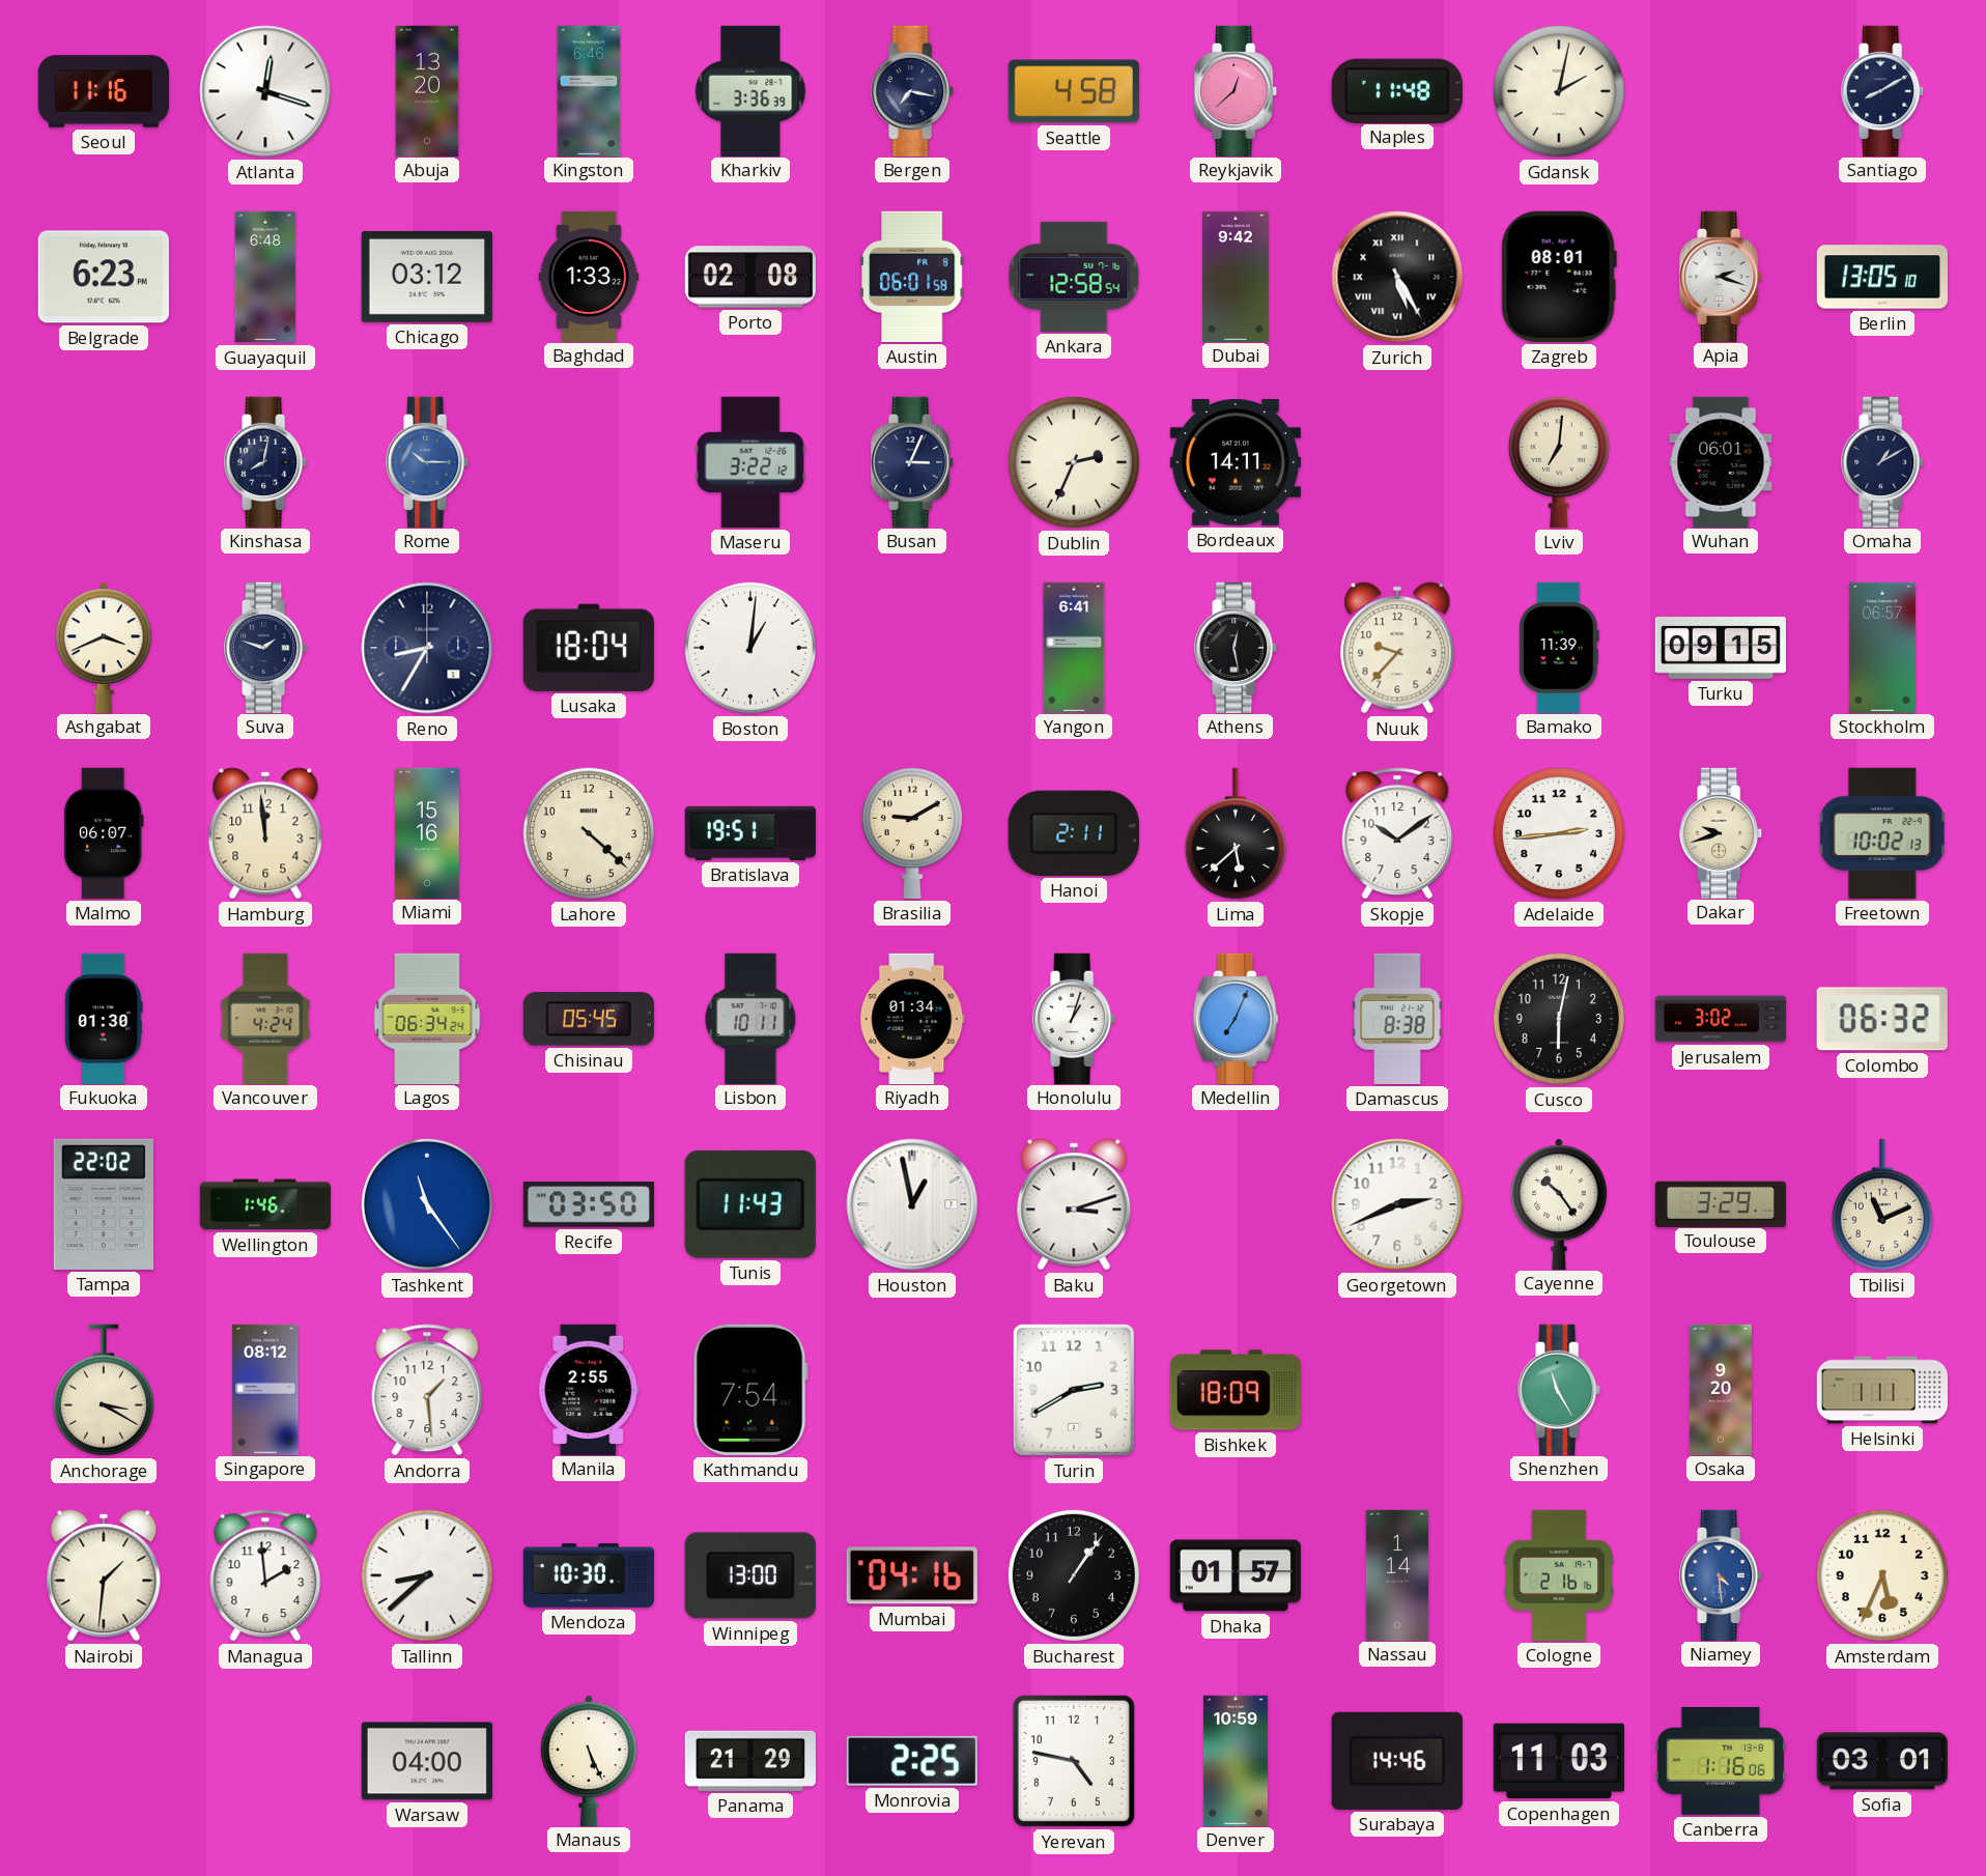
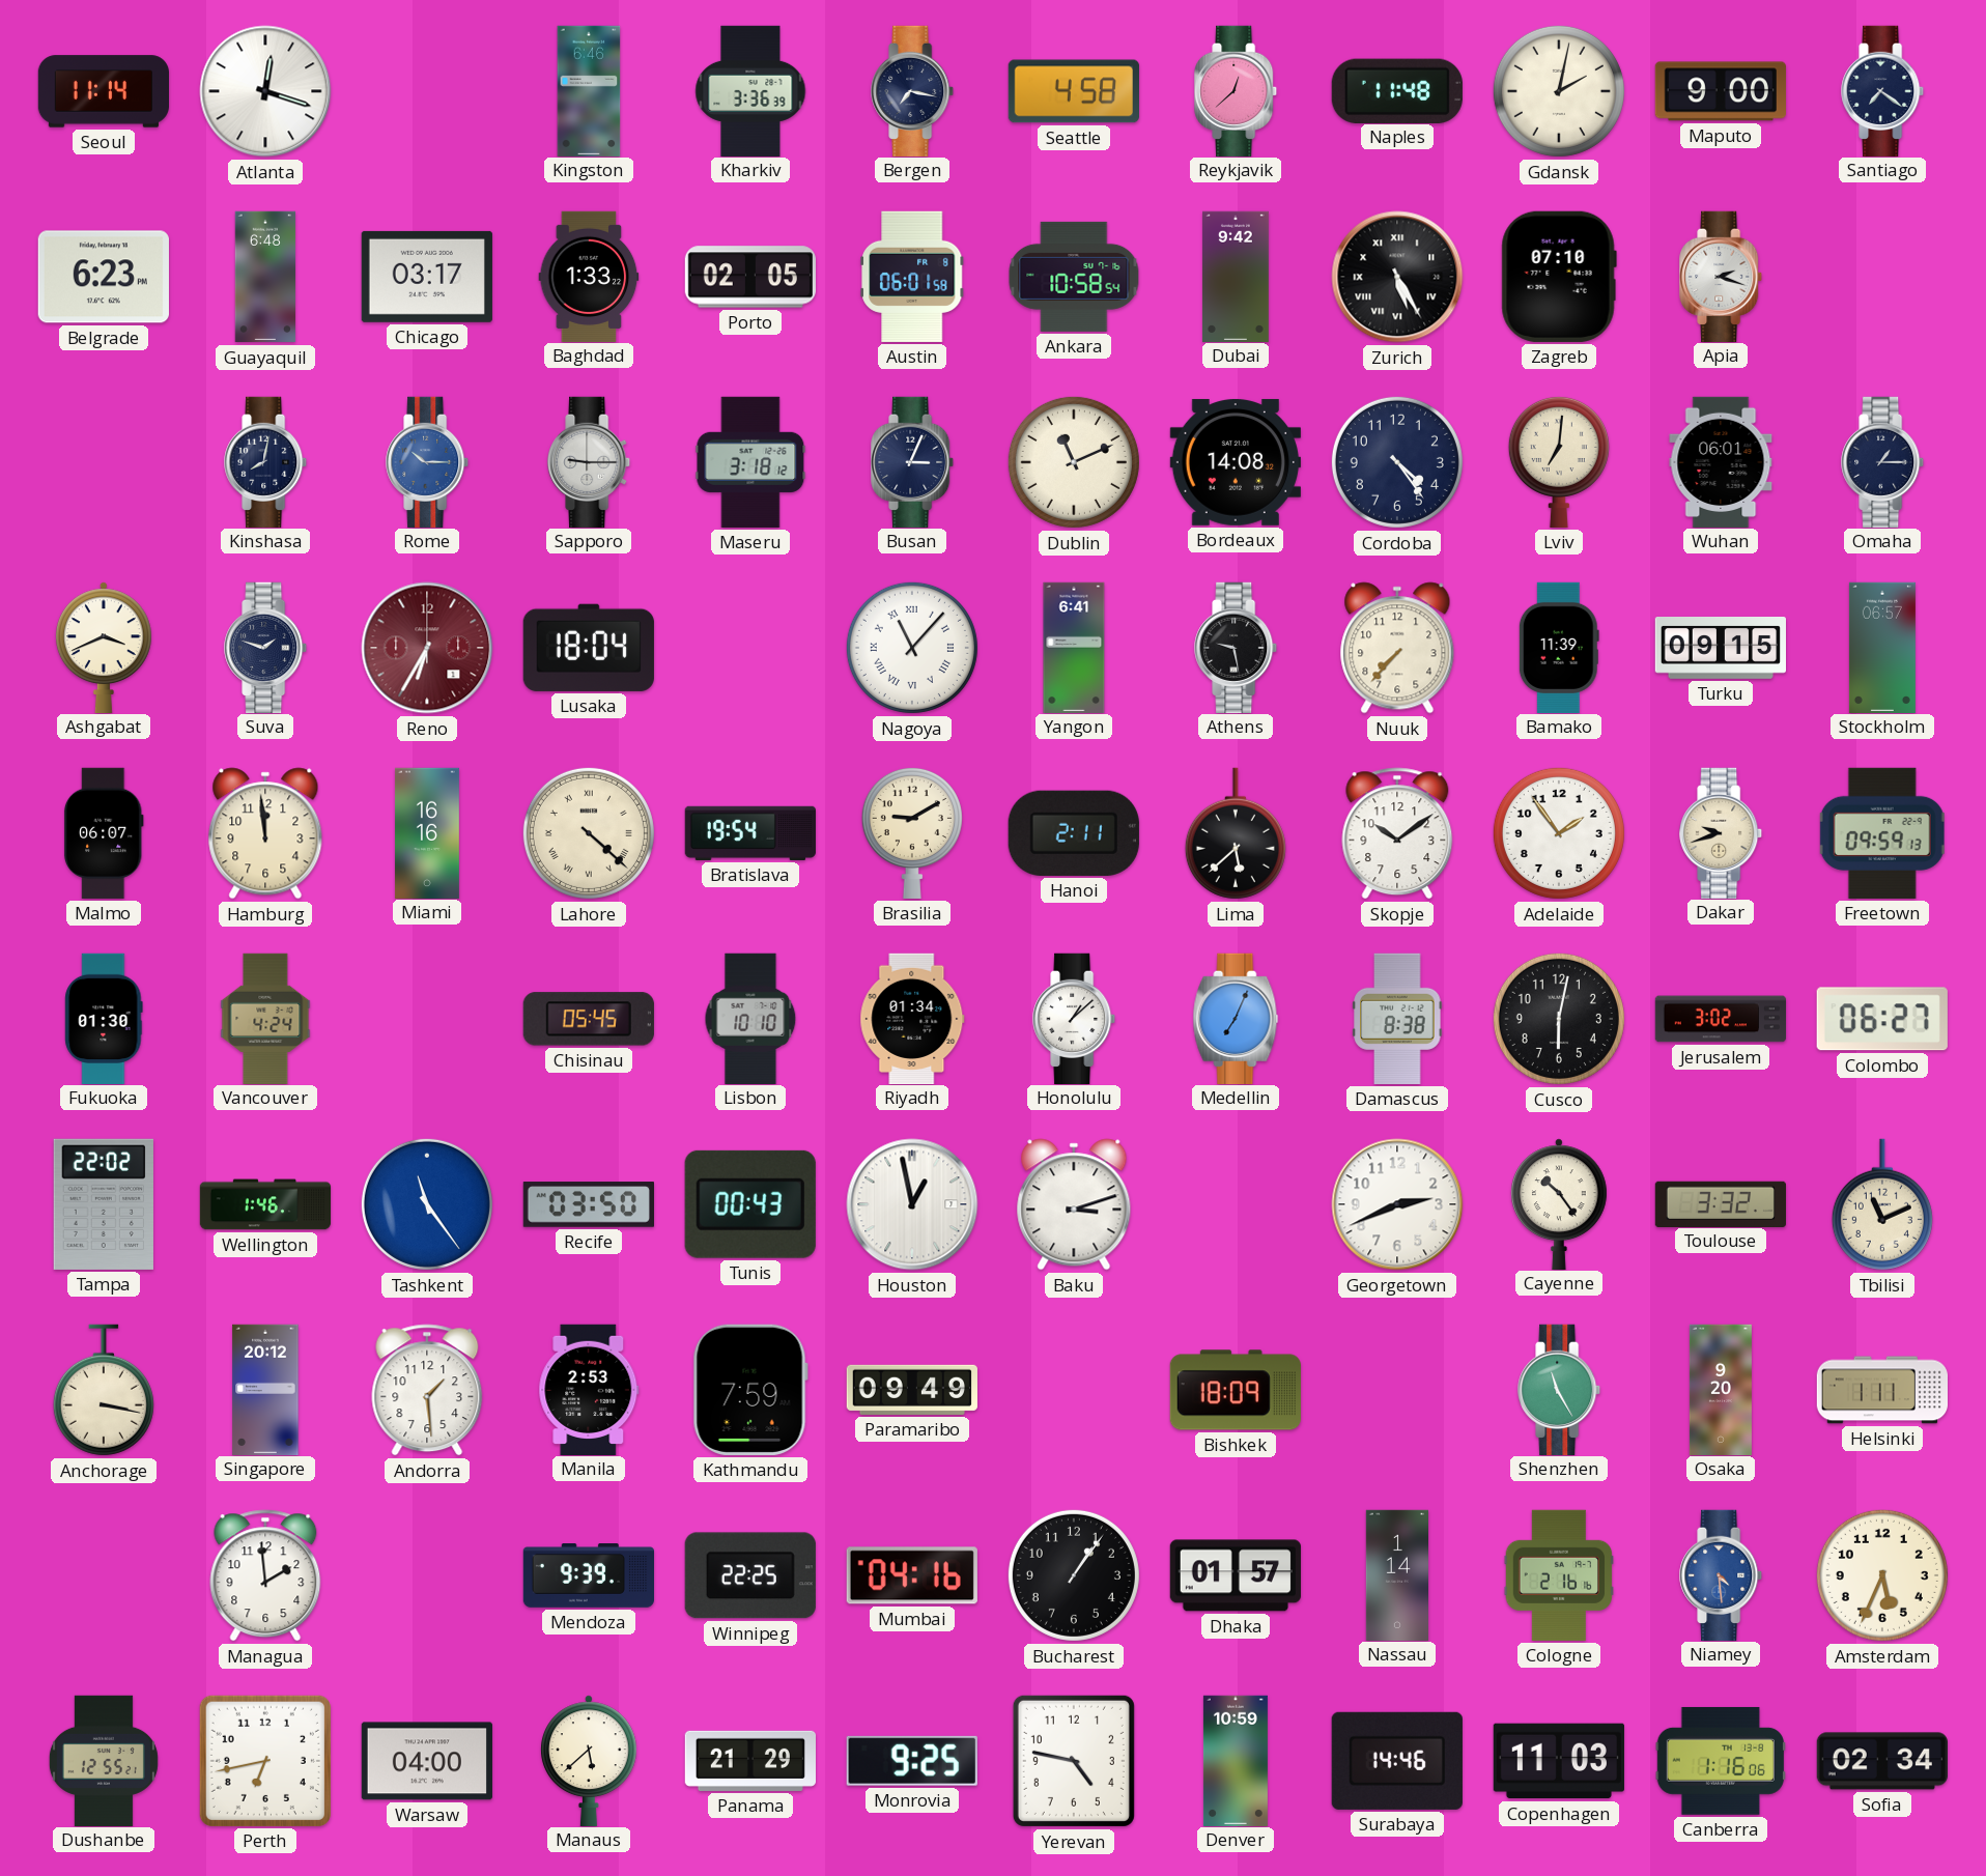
Seoul: 11:16 -> 11:14 (103, 91)
Abuja: 13:20 -> none (427, 90)
Maputo: none -> 9:00 (1721, 91)
Santiago: 8:10 -> 7:21 (1883, 90)
Chicago: 03:12 -> 03:17 (427, 277)
Porto: 02:08 -> 02:05 (749, 277)
Ankara: 12:58 -> 10:58 (1074, 277)
Zagreb: 08:01 -> 07:10 (1559, 277)
Berlin: 13:05 -> none (1881, 277)
Sapporo: none -> 9:15 (590, 461)
Maseru: 3:22 -> 3:18 (750, 462)
Dublin: 2:34 -> 11:11 (1074, 462)
Bordeaux: 14:11 -> 14:08 (1236, 462)
Cordoba: none -> 4:24 (1397, 462)
Omaha: 1:10 -> 1:15 (1883, 461)
Reno: 8:35 -> 6:35 (427, 648)
Reno dial: navy -> burgundy (427, 648)
Boston: 1:01 -> none (750, 648)
Nagoya: none -> 11:07 (912, 648)
Athens: 12:28 -> 9:28 (1237, 647)
Nuuk: 9:37 -> 7:37 (1397, 648)
Miami: 15:16 -> 16:16 (427, 832)
Lahore numerals: Arabic -> Roman (589, 833)
Bratislava: 19:51 -> 19:54 (750, 833)
Adelaide: 2:44 -> 1:54 (1559, 833)
Freetown: 10:02 -> 09:59 (1882, 833)
Lagos: 06:34 -> none (427, 1018)
Lisbon: 10:11 -> 10:10 (750, 1018)
Honolulu: 1:03 -> 1:08 (1075, 1018)
Colombo: 06:32 -> 06:27 (1882, 1019)
Tunis: 11:43 -> 00:43 (750, 1204)
Toulouse: 3:29 -> 3:32 (1720, 1203)
Anchorage: 3:20 -> 3:17 (104, 1390)
Singapore: 08:12 -> 20:12 (265, 1389)
Manila: 2:55 -> 2:53 (589, 1389)
Kathmandu: 7:54 -> 7:59 (750, 1390)
Paramaribo: none -> 09:49 (912, 1390)
Turin: 2:40 -> none (1074, 1390)
Nairobi: 1:31 -> none (104, 1575)
Tallinn: 8:38 -> none (427, 1575)
Mendoza: 10:30 -> 9:39 (588, 1576)
Winnipeg: 13:00 -> 22:25 (750, 1575)
Dushanbe: none -> 12:55 (104, 1760)
Perth: none -> 6:43 (265, 1761)
Manaus: 5:26 -> 5:38 (589, 1760)
Monrovia: 2:25 -> 9:25 (912, 1761)
Sofia: 03:01 -> 02:34 (1882, 1761)
